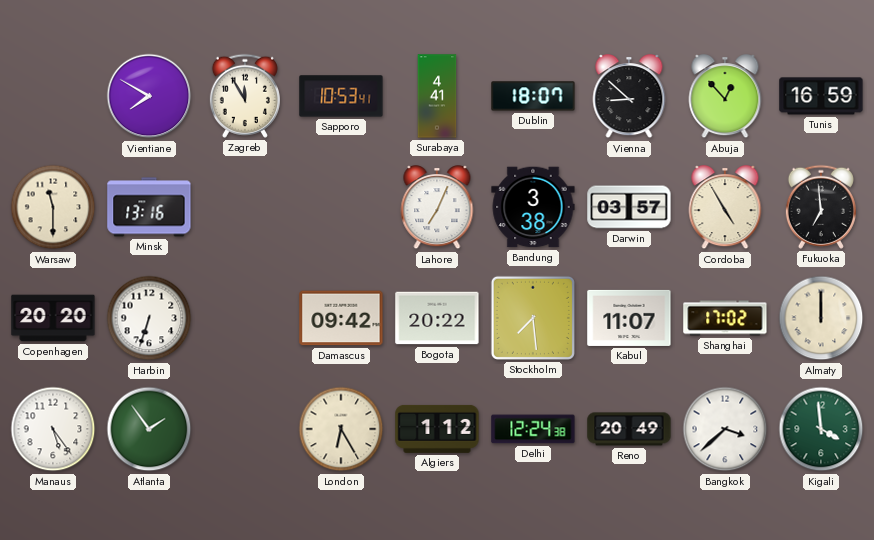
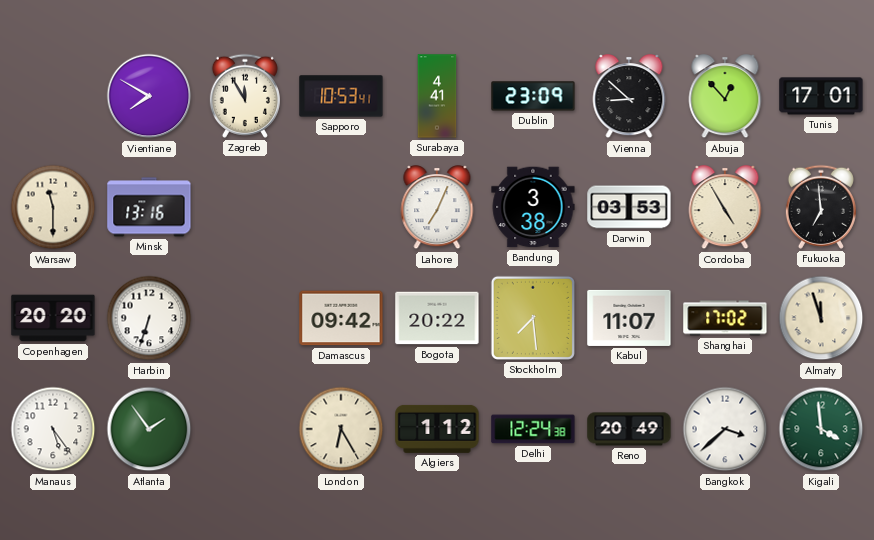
Dublin: 18:07 -> 23:09 (533, 96)
Tunis: 16:59 -> 17:01 (821, 96)
Darwin: 03:57 -> 03:53 (629, 207)
Almaty: 12:00 -> 11:57 (821, 318)
